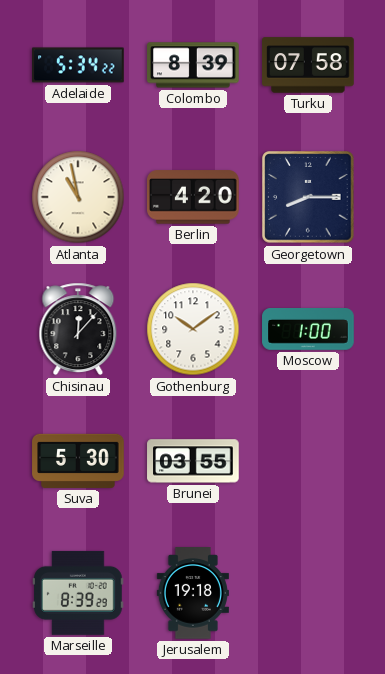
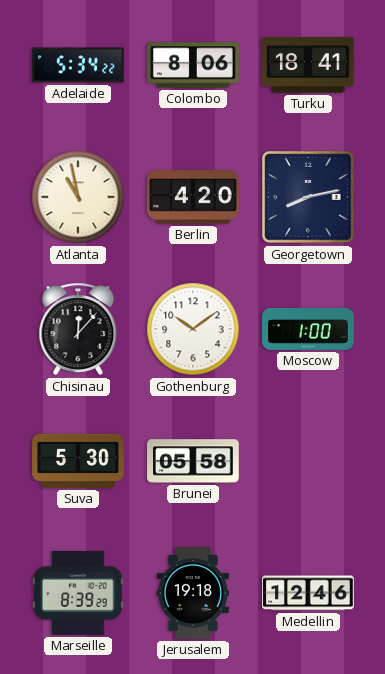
Colombo: 8:39 -> 8:06 (193, 65)
Turku: 07:58 -> 18:41 (308, 65)
Georgetown: 8:15 -> 8:13 (308, 197)
Brunei: 03:55 -> 05:58 (193, 461)
Medellin: none -> 12:46 (308, 593)
